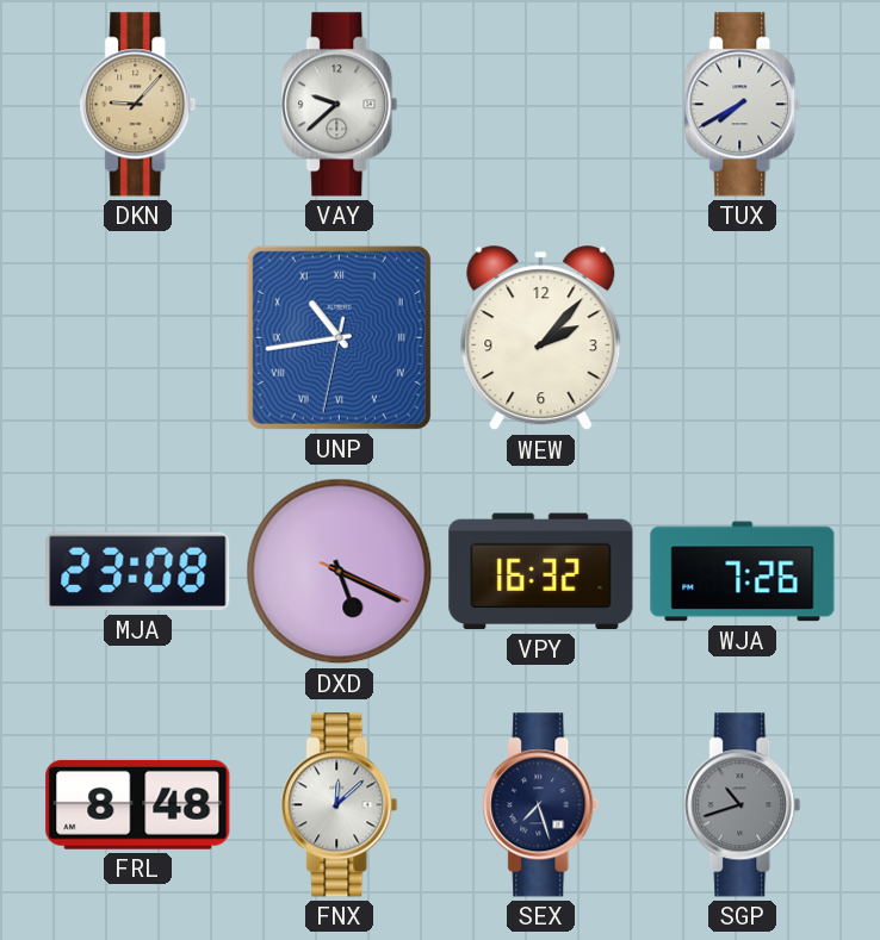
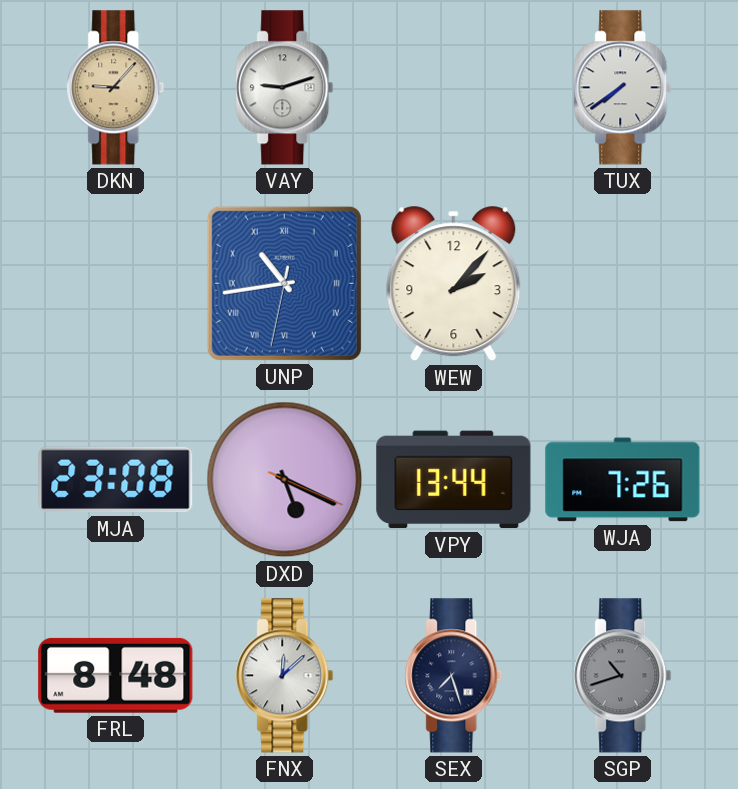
VAY: 9:38 -> 9:12 (285, 88)
TUX: 7:40 -> 7:39 (623, 88)
VPY: 16:32 -> 13:44 (454, 480)
